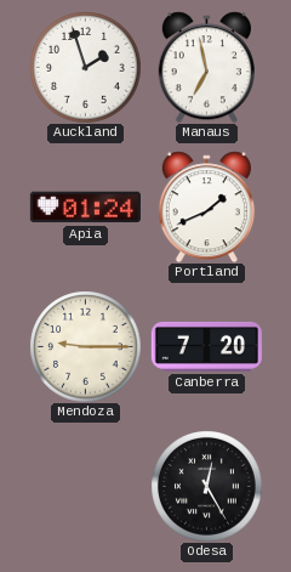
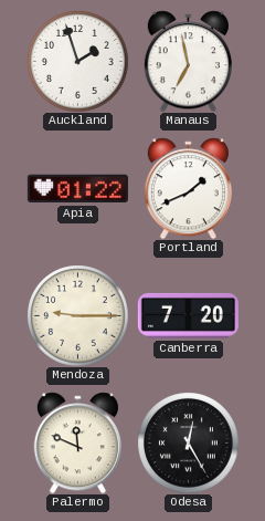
Apia: 01:24 -> 01:22 (77, 189)
Palermo: none -> 11:49 (77, 442)
